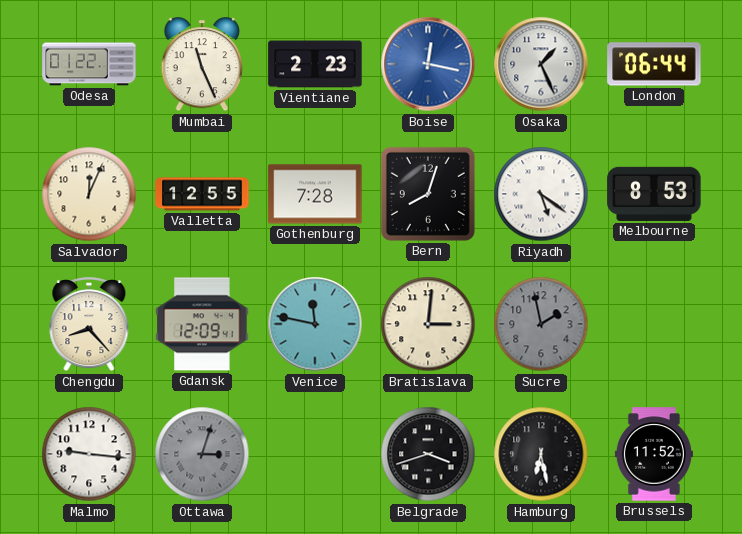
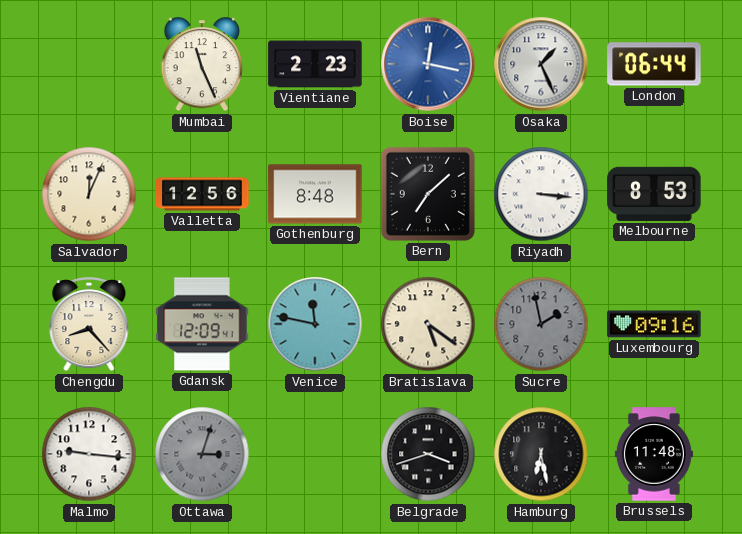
Odesa: 01:22 -> none (89, 64)
Valletta: 12:55 -> 12:56 (202, 194)
Gothenburg: 7:28 -> 8:48 (315, 194)
Bern: 8:03 -> 7:08 (428, 194)
Riyadh: 5:21 -> 3:16 (541, 194)
Bratislava: 3:01 -> 5:21 (428, 324)
Luxembourg: none -> 09:16 (654, 324)
Brussels: 11:52 -> 11:48 (654, 454)
